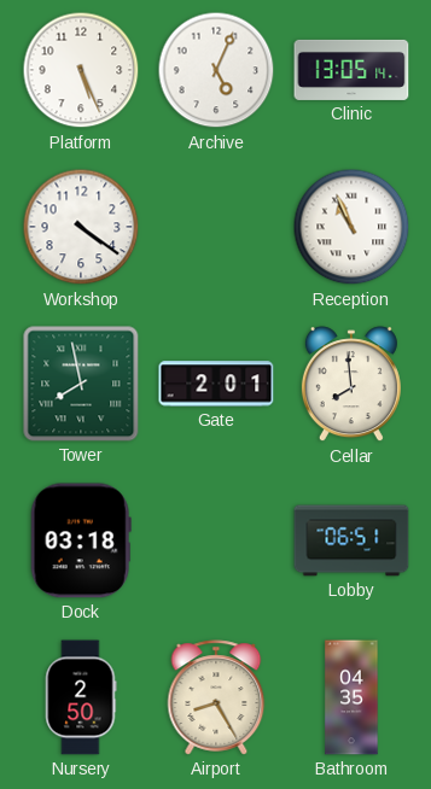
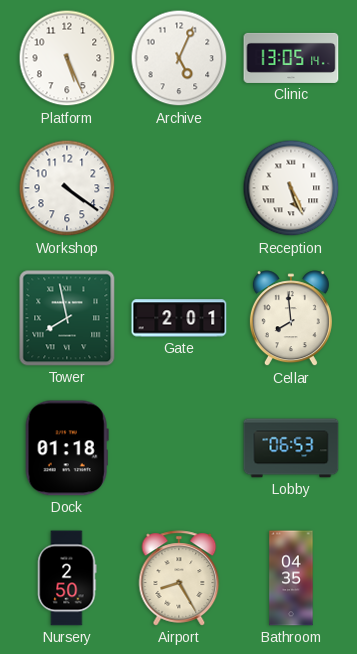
Reception: 10:56 -> 5:26 (291, 188)
Dock: 03:18 -> 01:18 (67, 448)
Lobby: 06:51 -> 06:53 (291, 448)
